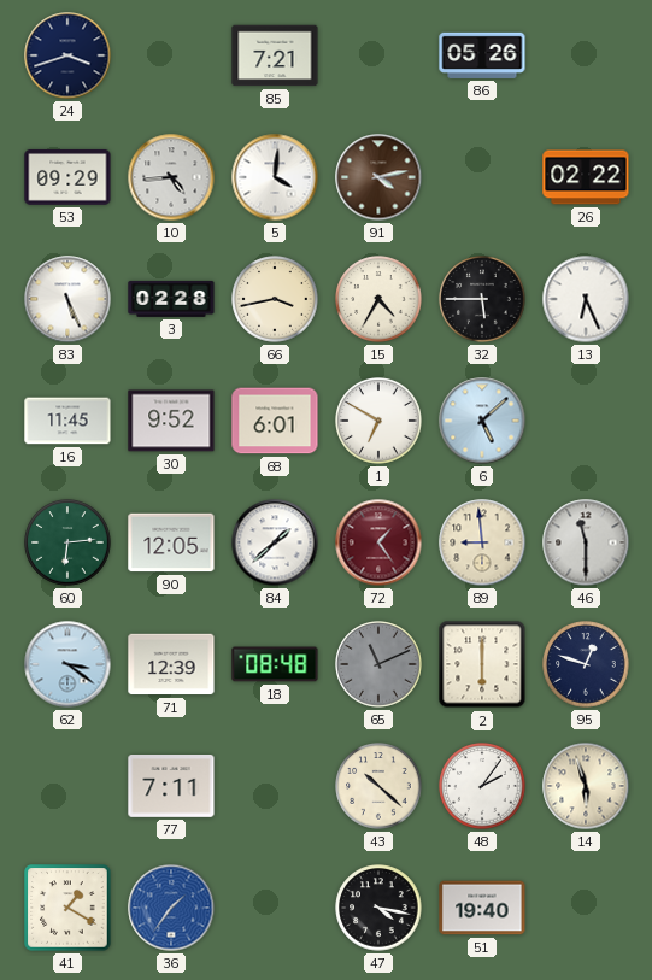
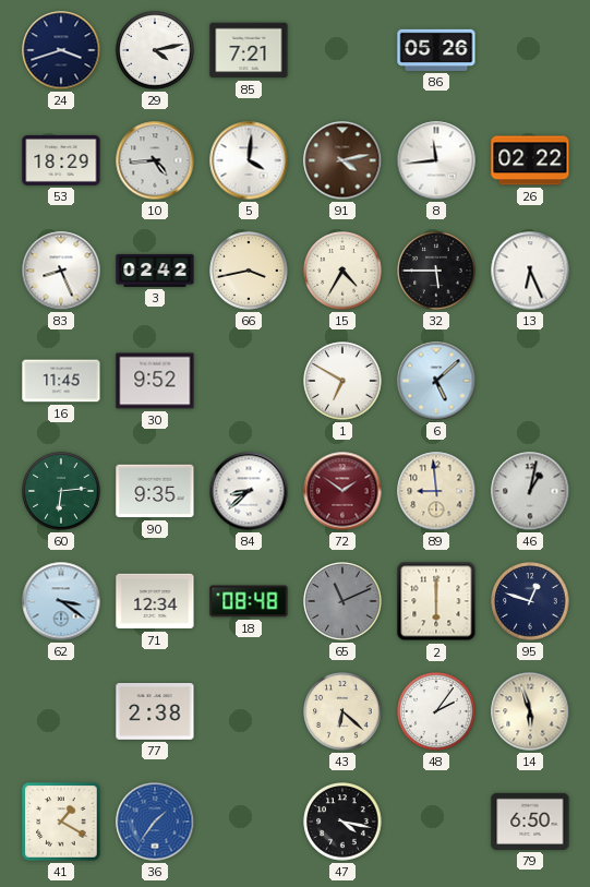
29: none -> 4:13 (155, 50)
53: 09:29 -> 18:29 (61, 160)
8: none -> 11:44 (436, 160)
83: 5:26 -> 8:26 (61, 271)
3: 02:28 -> 02:42 (155, 271)
68: 6:01 -> none (275, 421)
90: 12:05 -> 9:35 (155, 491)
84: 1:38 -> 8:38 (249, 491)
72: 1:24 -> 1:51 (342, 491)
46: 11:30 -> 1:02 (530, 491)
71: 12:39 -> 12:34 (155, 601)
77: 7:11 -> 2:38 (155, 712)
43: 10:22 -> 6:22 (342, 711)
51: 19:40 -> none (482, 908)
79: none -> 6:50 (530, 822)
